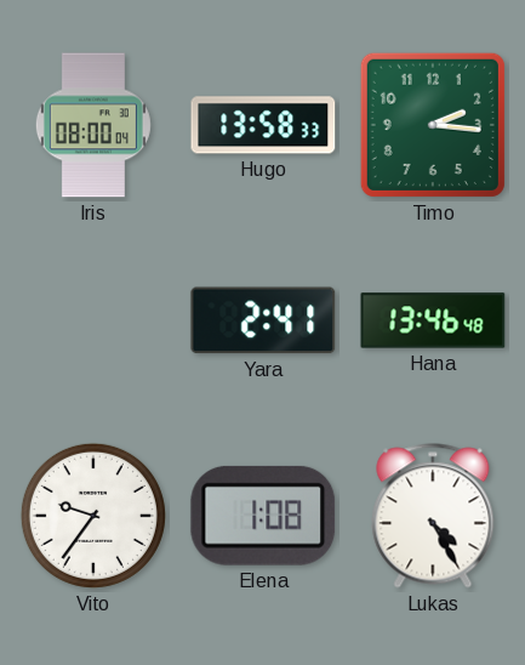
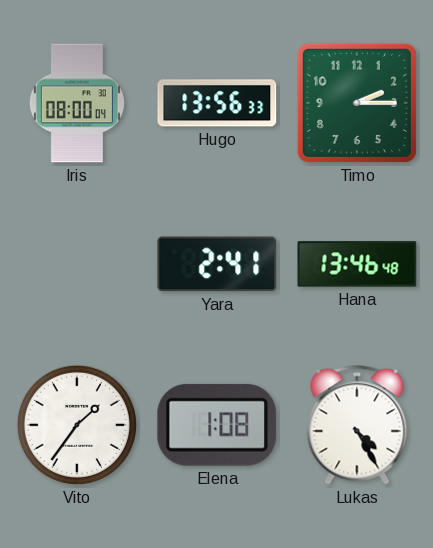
Hugo: 13:58 -> 13:56 (217, 103)
Timo: 2:16 -> 2:15 (357, 103)
Vito: 9:36 -> 1:36 (77, 425)
